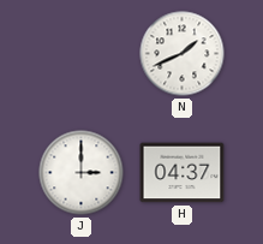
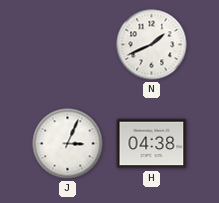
J: 3:00 -> 3:04 (68, 144)
H: 04:37 -> 04:38 (152, 144)
